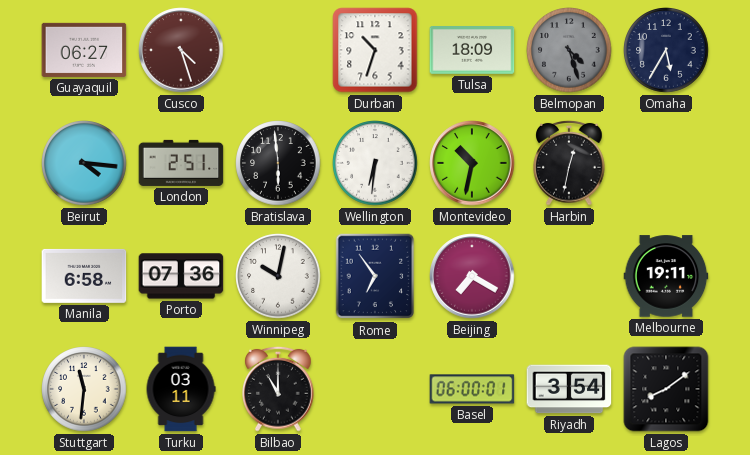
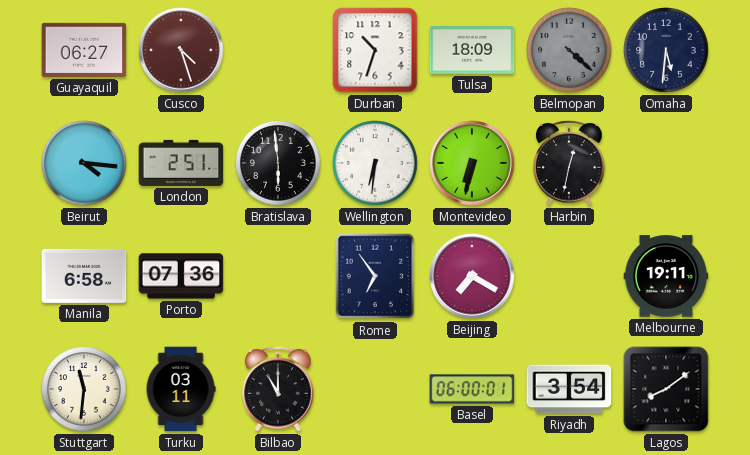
Belmopan: 4:27 -> 4:22 (569, 50)
Omaha: 5:35 -> 5:31 (666, 50)
Montevideo: 10:32 -> 6:32 (472, 163)
Winnipeg: 10:02 -> none (278, 276)
